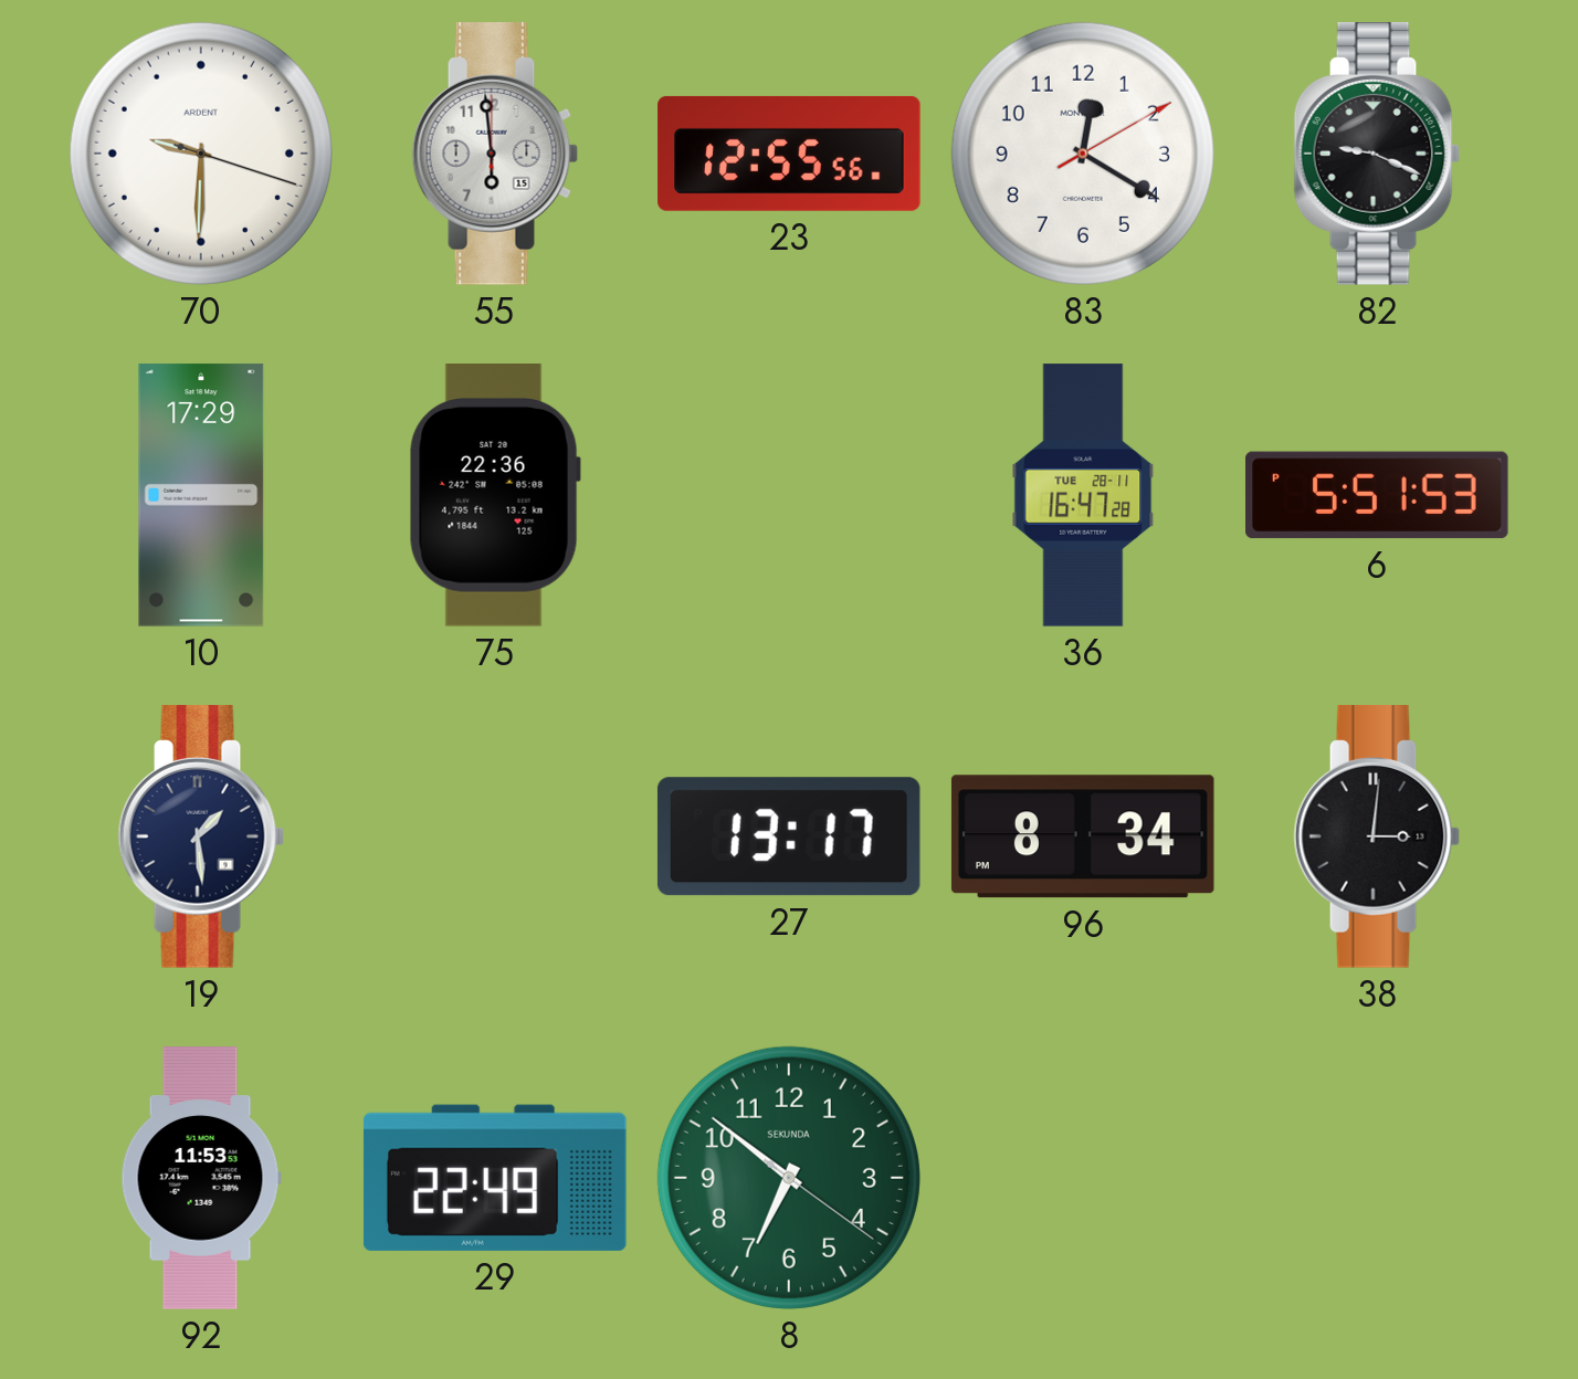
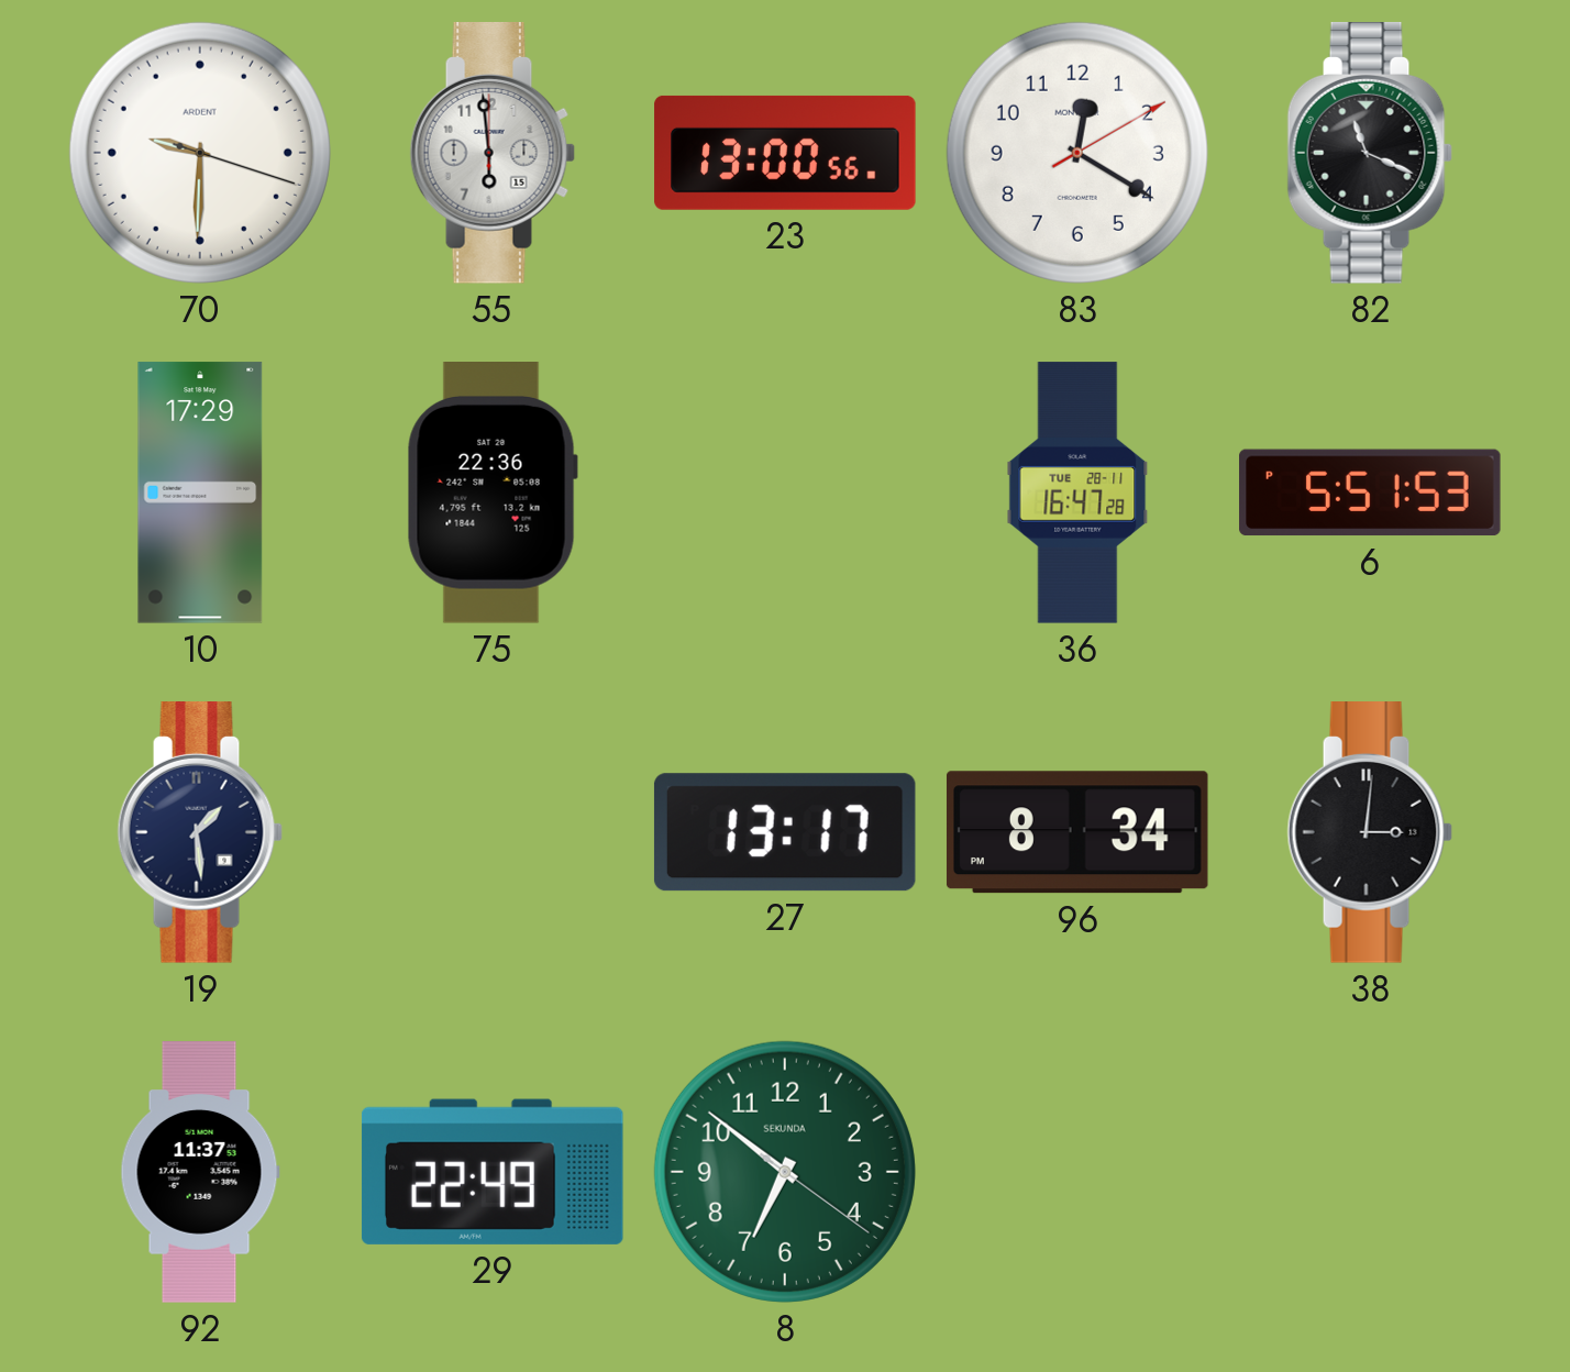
23: 12:55 -> 13:00 (785, 153)
82: 9:19 -> 11:19 (1370, 153)
92: 11:53 -> 11:37 (200, 1172)
